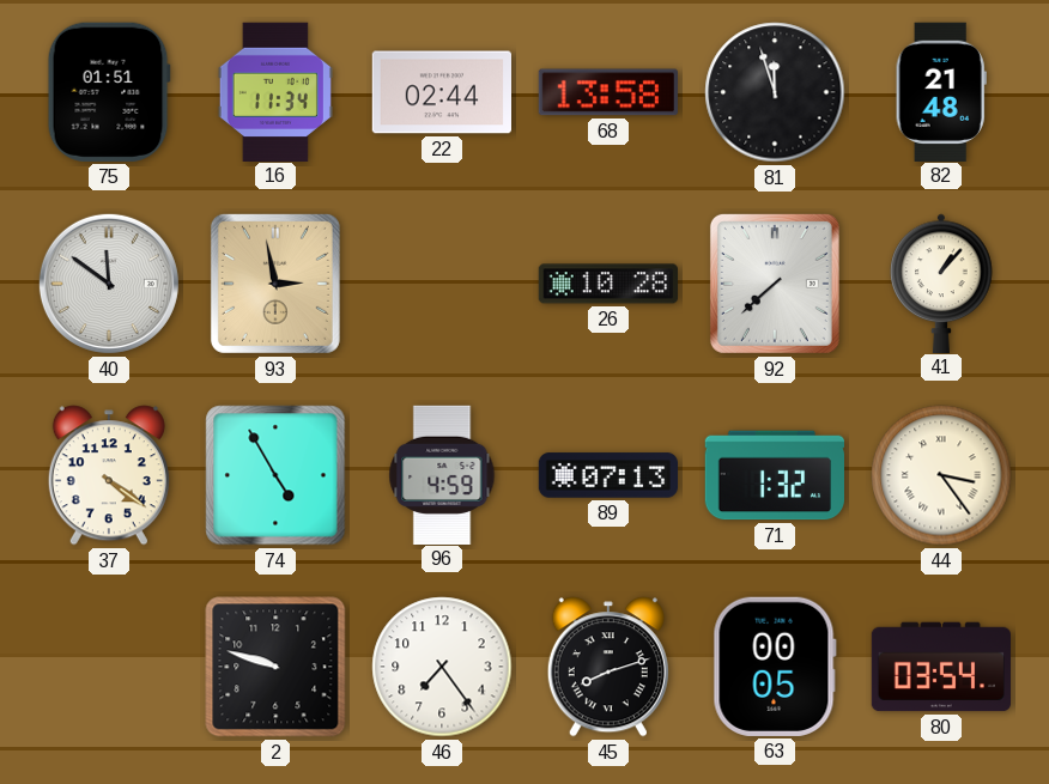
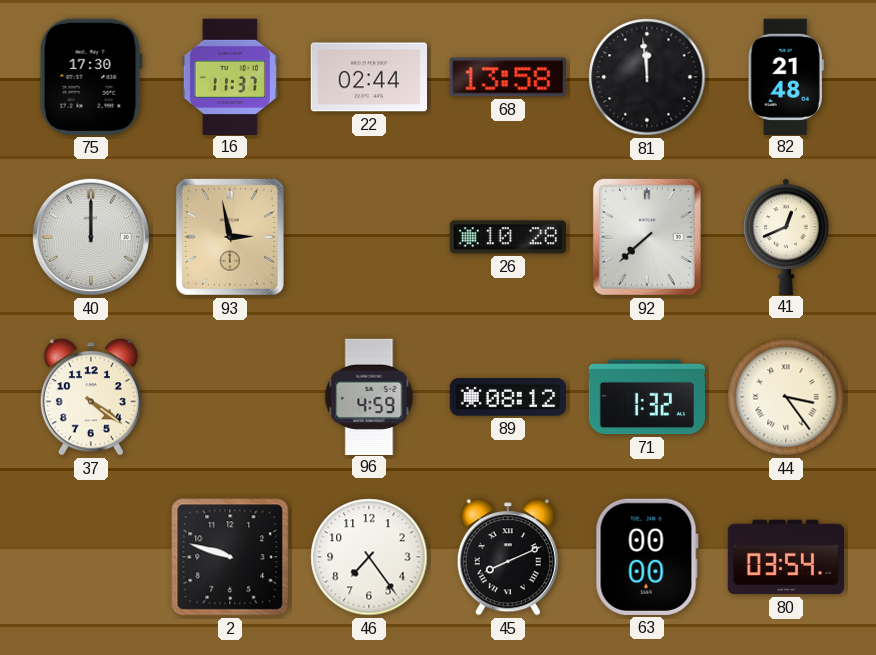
75: 01:51 -> 17:30 (91, 77)
16: 11:34 -> 11:37 (230, 76)
81: 11:57 -> 11:59 (647, 77)
40: 11:51 -> 12:00 (91, 237)
41: 1:07 -> 12:41 (786, 236)
74: 4:55 -> none (275, 475)
89: 07:13 -> 08:12 (507, 397)
45: 8:12 -> 8:11 (508, 557)
63: 00:05 -> 00:00 (647, 557)
